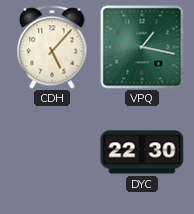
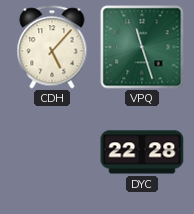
VPQ: 1:17 -> 11:27 (142, 47)
DYC: 22:30 -> 22:28 (142, 152)
